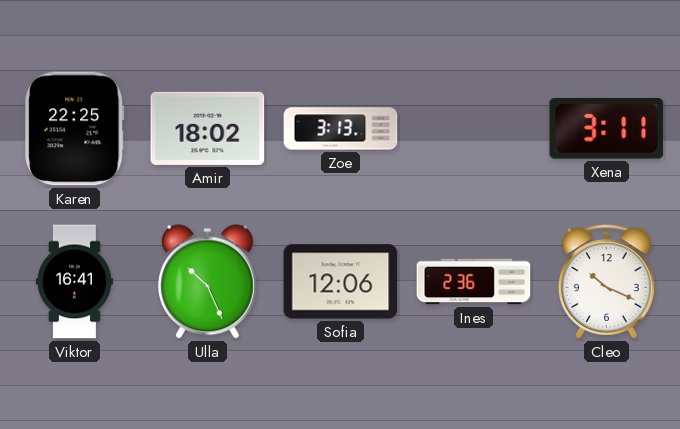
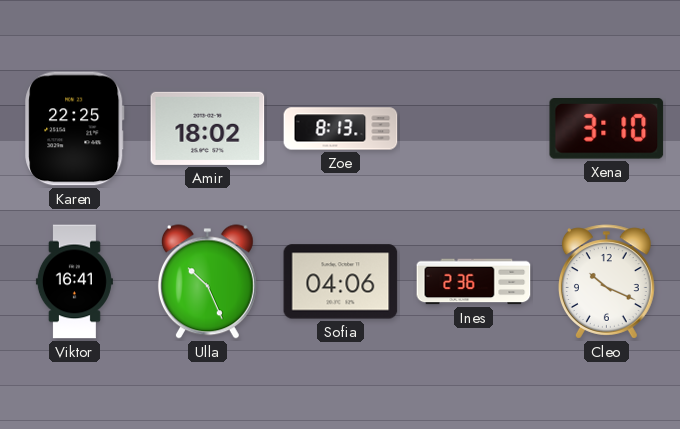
Zoe: 3:13 -> 8:13 (341, 129)
Xena: 3:11 -> 3:10 (607, 129)
Sofia: 12:06 -> 04:06 (341, 282)
